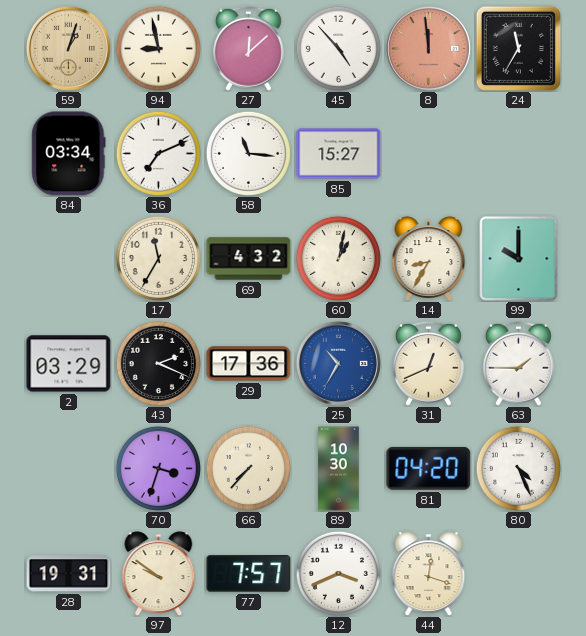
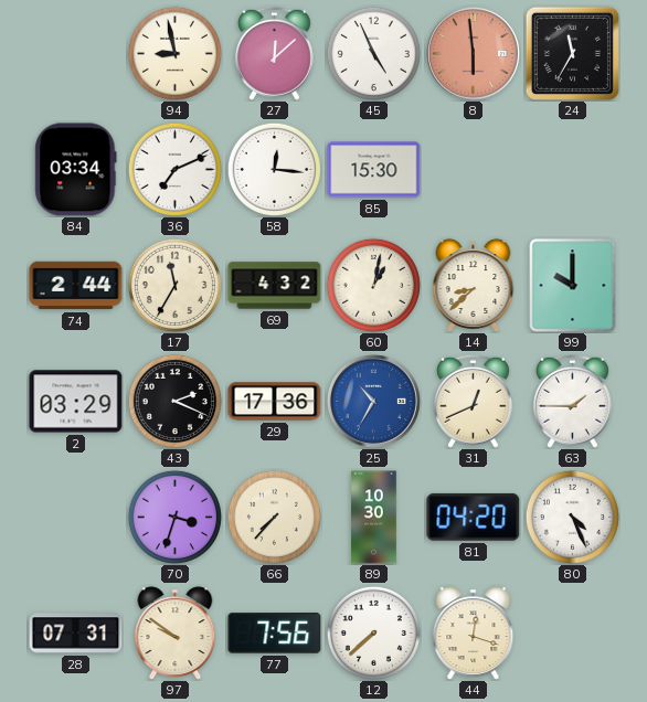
59: 1:03 -> none (68, 48)
45: 4:53 -> 4:56 (373, 53)
8: 11:59 -> 5:59 (473, 53)
58: 11:16 -> 12:16 (274, 169)
85: 15:27 -> 15:30 (374, 170)
74: none -> 2:44 (76, 286)
14: 8:35 -> 8:38 (474, 286)
28: 19:31 -> 07:31 (76, 634)
77: 7:57 -> 7:56 (275, 634)
12: 3:41 -> 7:38 (373, 632)
